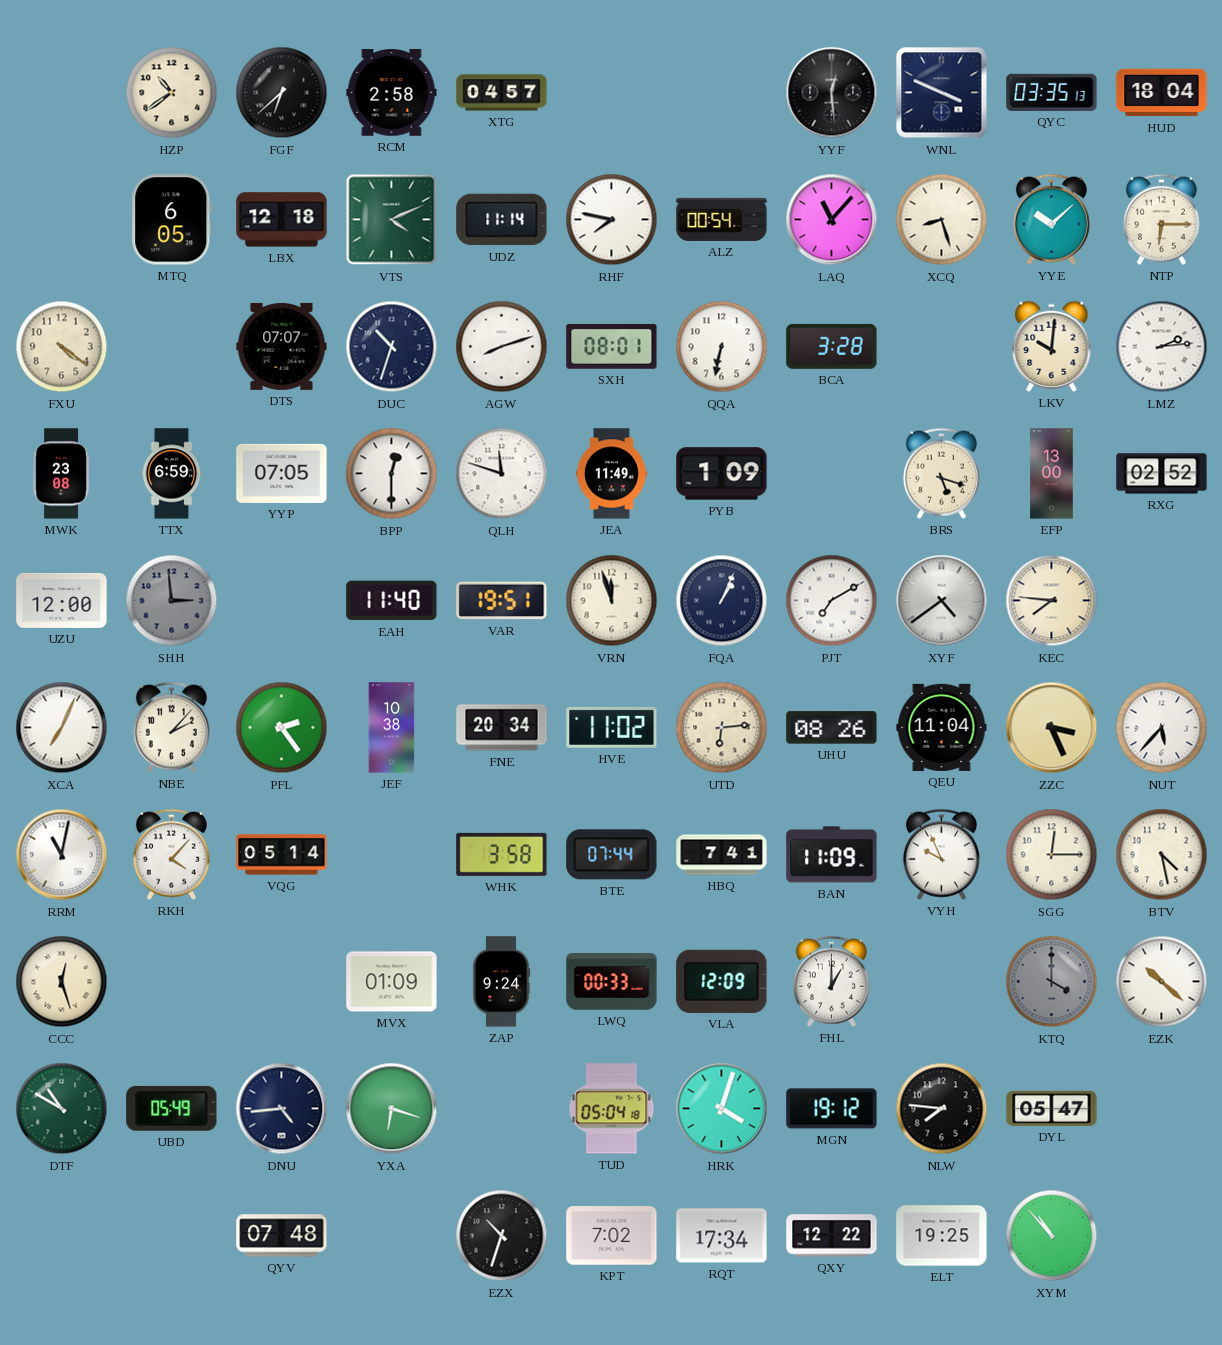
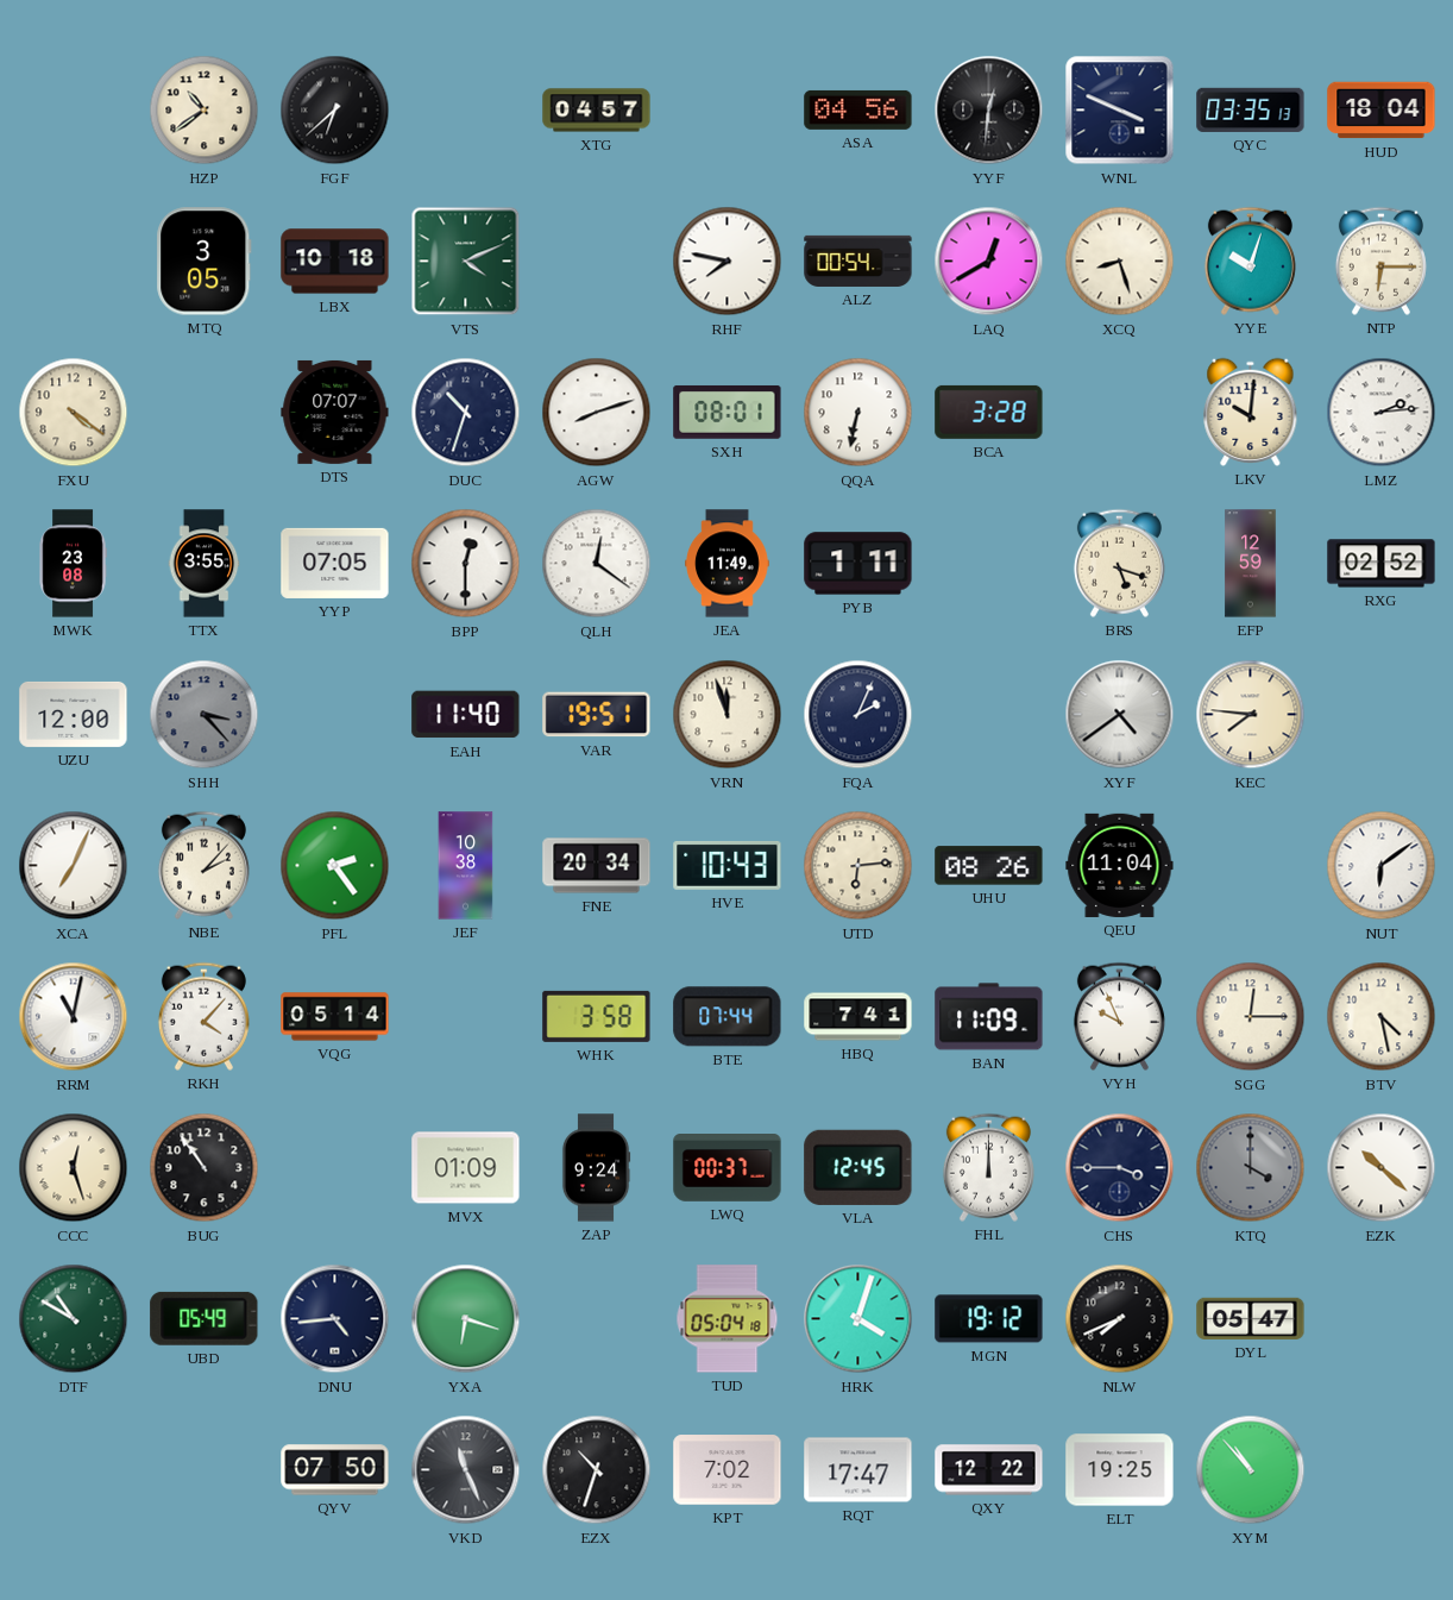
RCM: 2:58 -> none (392, 93)
ASA: none -> 04:56 (858, 109)
YYF: 12:29 -> 12:31 (989, 111)
MTQ: 6:05 -> 3:05 (205, 262)
LBX: 12:18 -> 10:18 (335, 262)
UDZ: 11:14 -> none (502, 220)
LAQ: 11:07 -> 12:40 (989, 262)
YYE: 10:08 -> 10:03 (1250, 261)
TTX: 6:59 -> 3:55 (205, 564)
QLH: 11:48 -> 12:21 (597, 564)
PYB: 1:09 -> 1:11 (858, 564)
EFP: 13:00 -> 12:59 (1251, 564)
SHH: 2:59 -> 3:23 (205, 715)
FQA: 1:04 -> 2:04 (858, 715)
PJT: 7:10 -> none (832, 601)
HVE: 11:02 -> 10:43 (728, 865)
ZZC: 3:26 -> none (1052, 728)
NUT: 5:37 -> 6:09 (1382, 866)
BUG: none -> 10:54 (205, 1168)
LWQ: 00:33 -> 00:37 (728, 1168)
VLA: 12:09 -> 12:45 (858, 1167)
FHL: 1:00 -> 12:00 (988, 1167)
CHS: none -> 3:45 (1120, 1168)
NLW: 7:46 -> 7:41 (1120, 1319)
QYV: 07:48 -> 07:50 (335, 1470)
VKD: none -> 11:26 (466, 1470)
RQT: 17:34 -> 17:47 (858, 1470)
